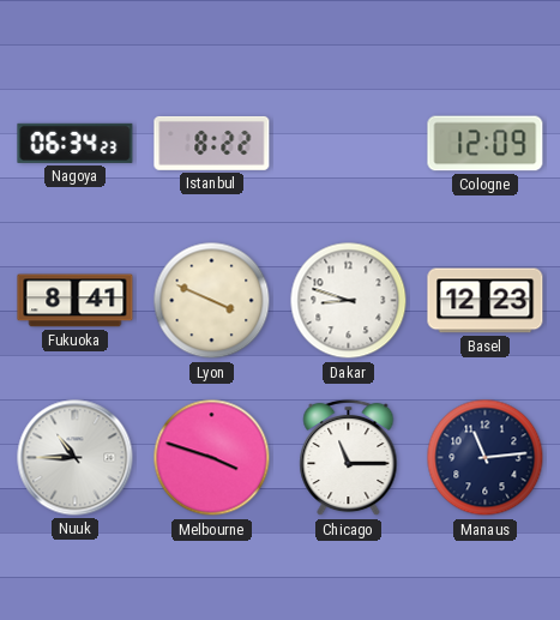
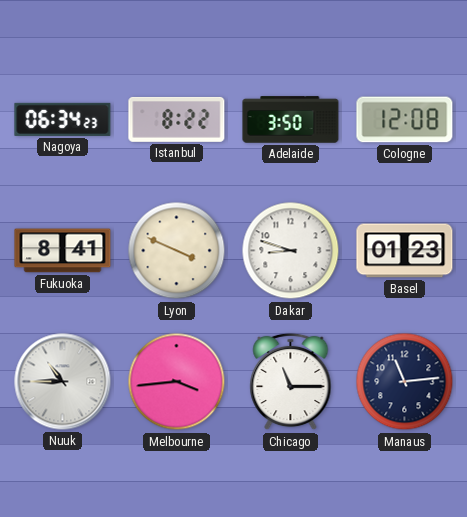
Adelaide: none -> 3:50 (291, 120)
Cologne: 12:09 -> 12:08 (405, 120)
Basel: 12:23 -> 01:23 (405, 251)
Melbourne: 3:48 -> 3:44 (177, 382)
